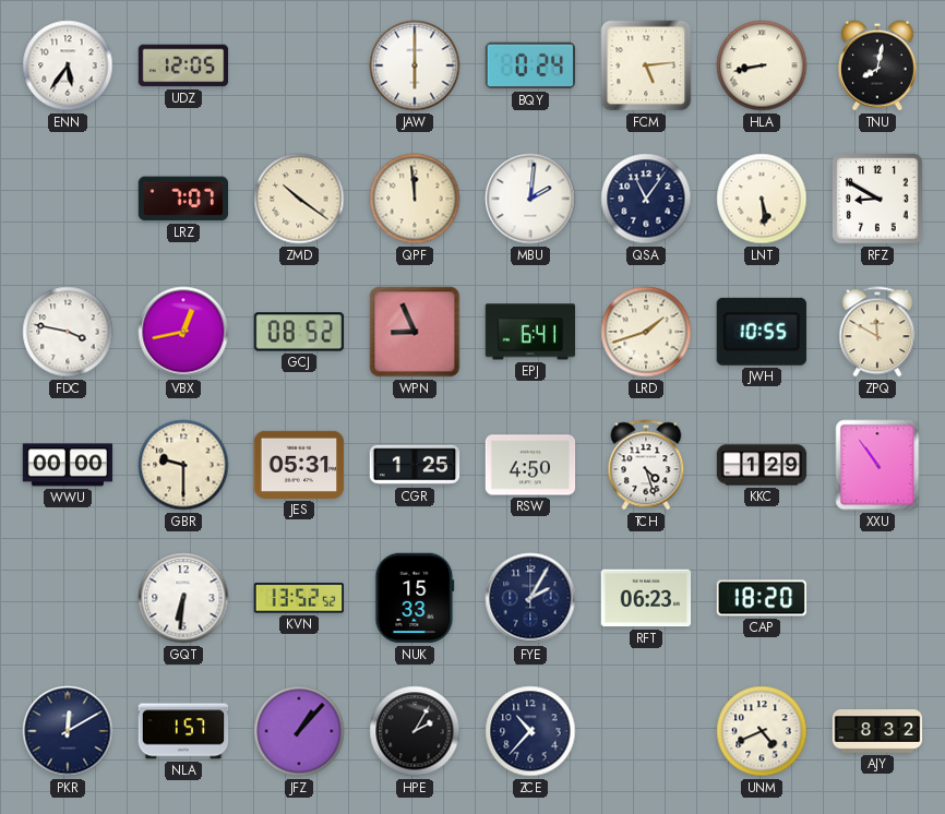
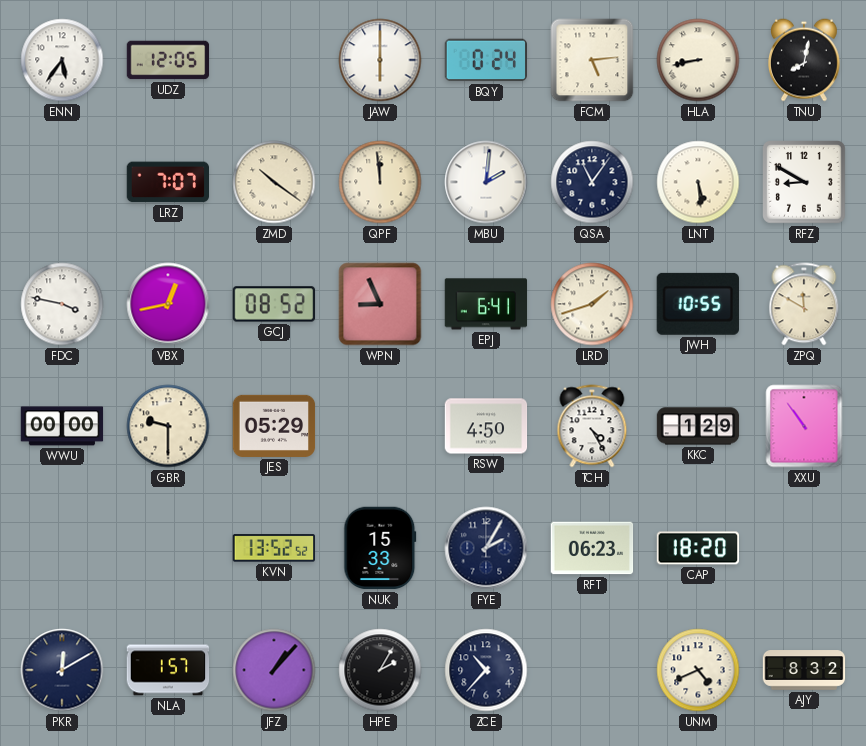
JES: 05:31 -> 05:29 (274, 426)
CGR: 1:25 -> none (415, 465)
TCH: 4:27 -> 4:25 (592, 426)
GQT: 6:31 -> none (183, 598)
